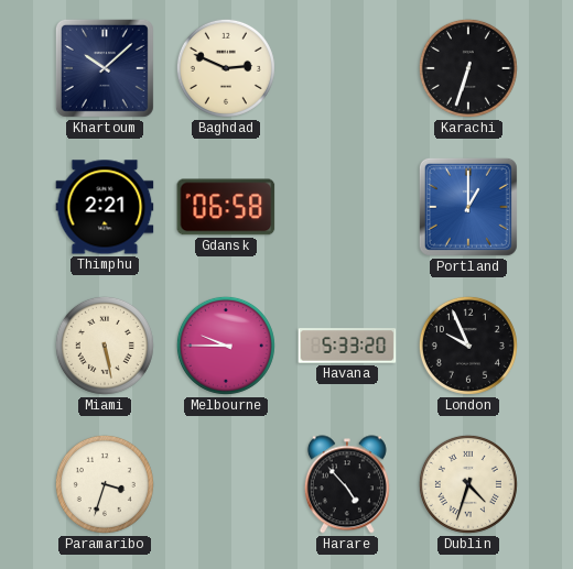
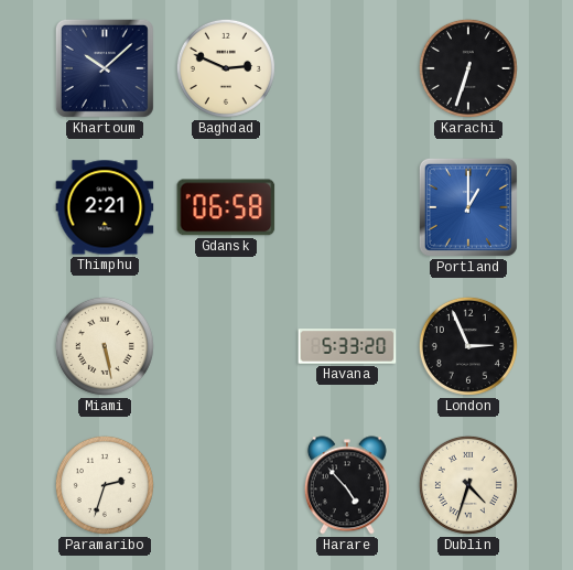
Melbourne: 9:45 -> none (226, 346)
London: 9:56 -> 2:56 (468, 346)
Paramaribo: 3:33 -> 2:33 (105, 485)
